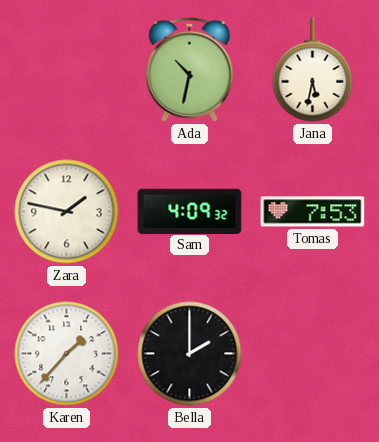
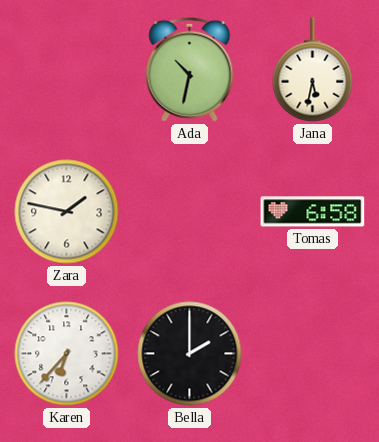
Sam: 4:09 -> none (190, 211)
Tomas: 7:53 -> 6:58 (313, 212)
Karen: 1:37 -> 6:37 (67, 354)
